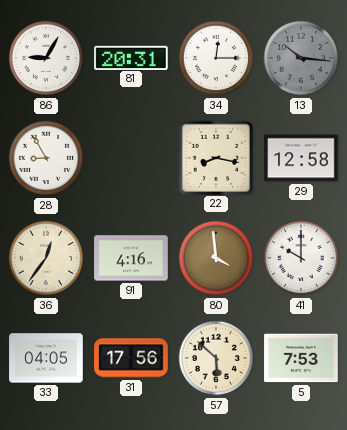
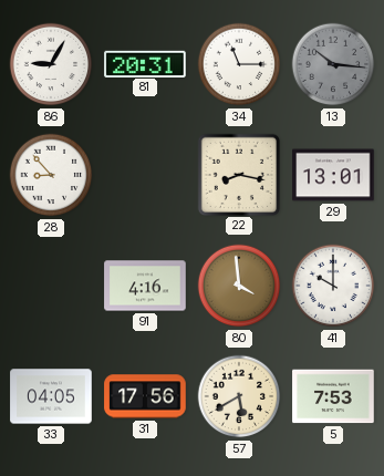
34: 12:15 -> 11:15 (239, 64)
28: 8:55 -> 8:53 (51, 175)
29: 12:58 -> 13:01 (333, 175)
36: 12:36 -> none (46, 258)
57: 5:52 -> 5:40 (239, 396)
